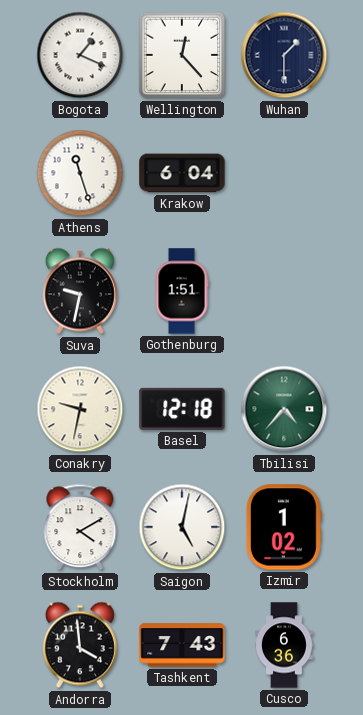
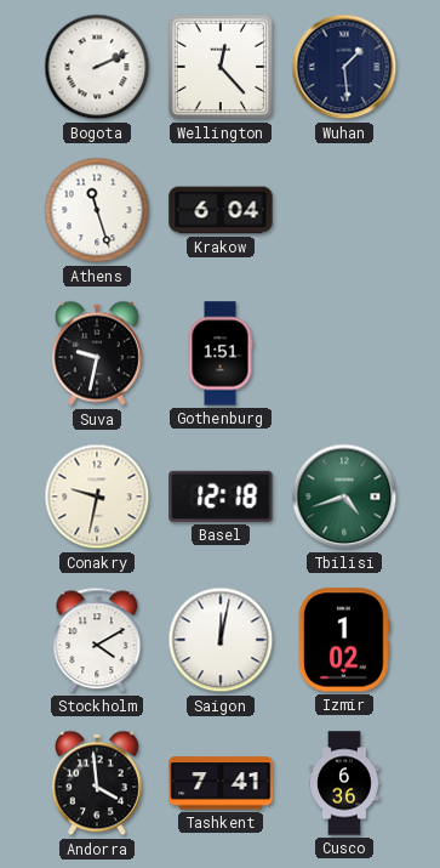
Bogota: 1:19 -> 2:11 (97, 67)
Wuhan: 1:30 -> 1:29 (344, 67)
Tbilisi: 4:37 -> 4:42 (344, 497)
Saigon: 5:02 -> 12:02 (221, 640)
Tashkent: 7:43 -> 7:41 (221, 783)
